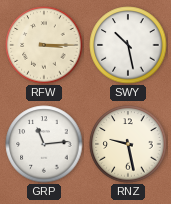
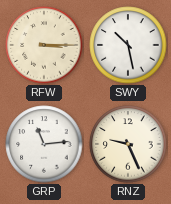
RNZ: 9:28 -> 9:26 (128, 144)
